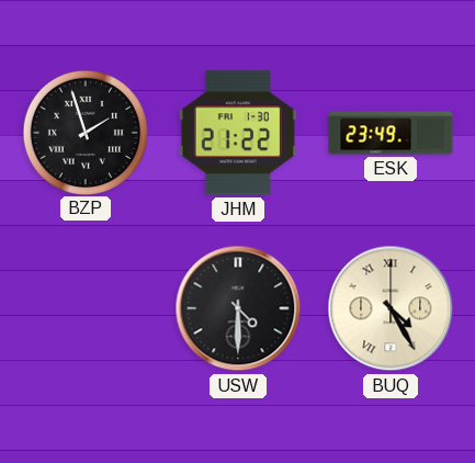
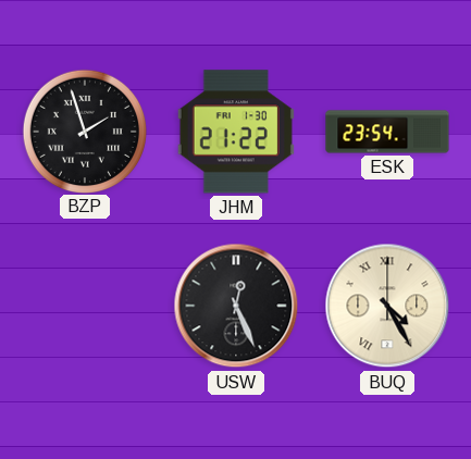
ESK: 23:49 -> 23:54 (387, 132)
USW: 4:30 -> 12:26 (236, 306)
